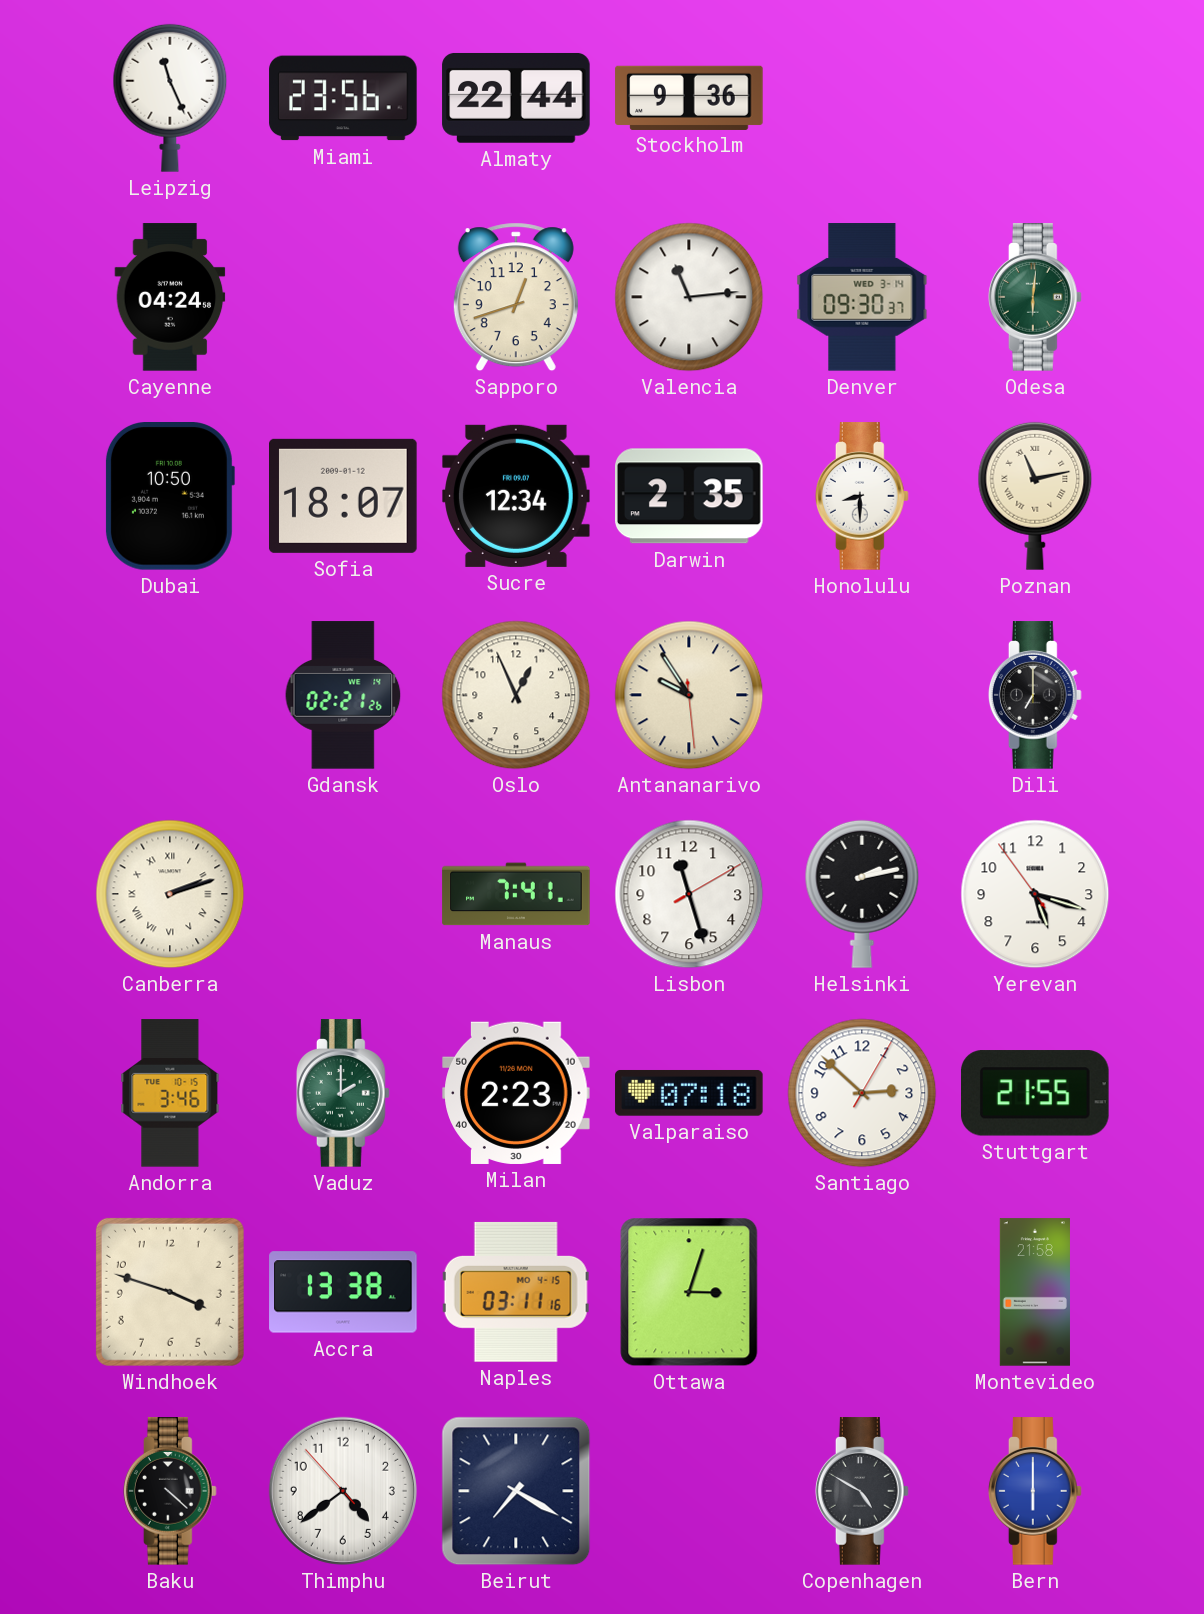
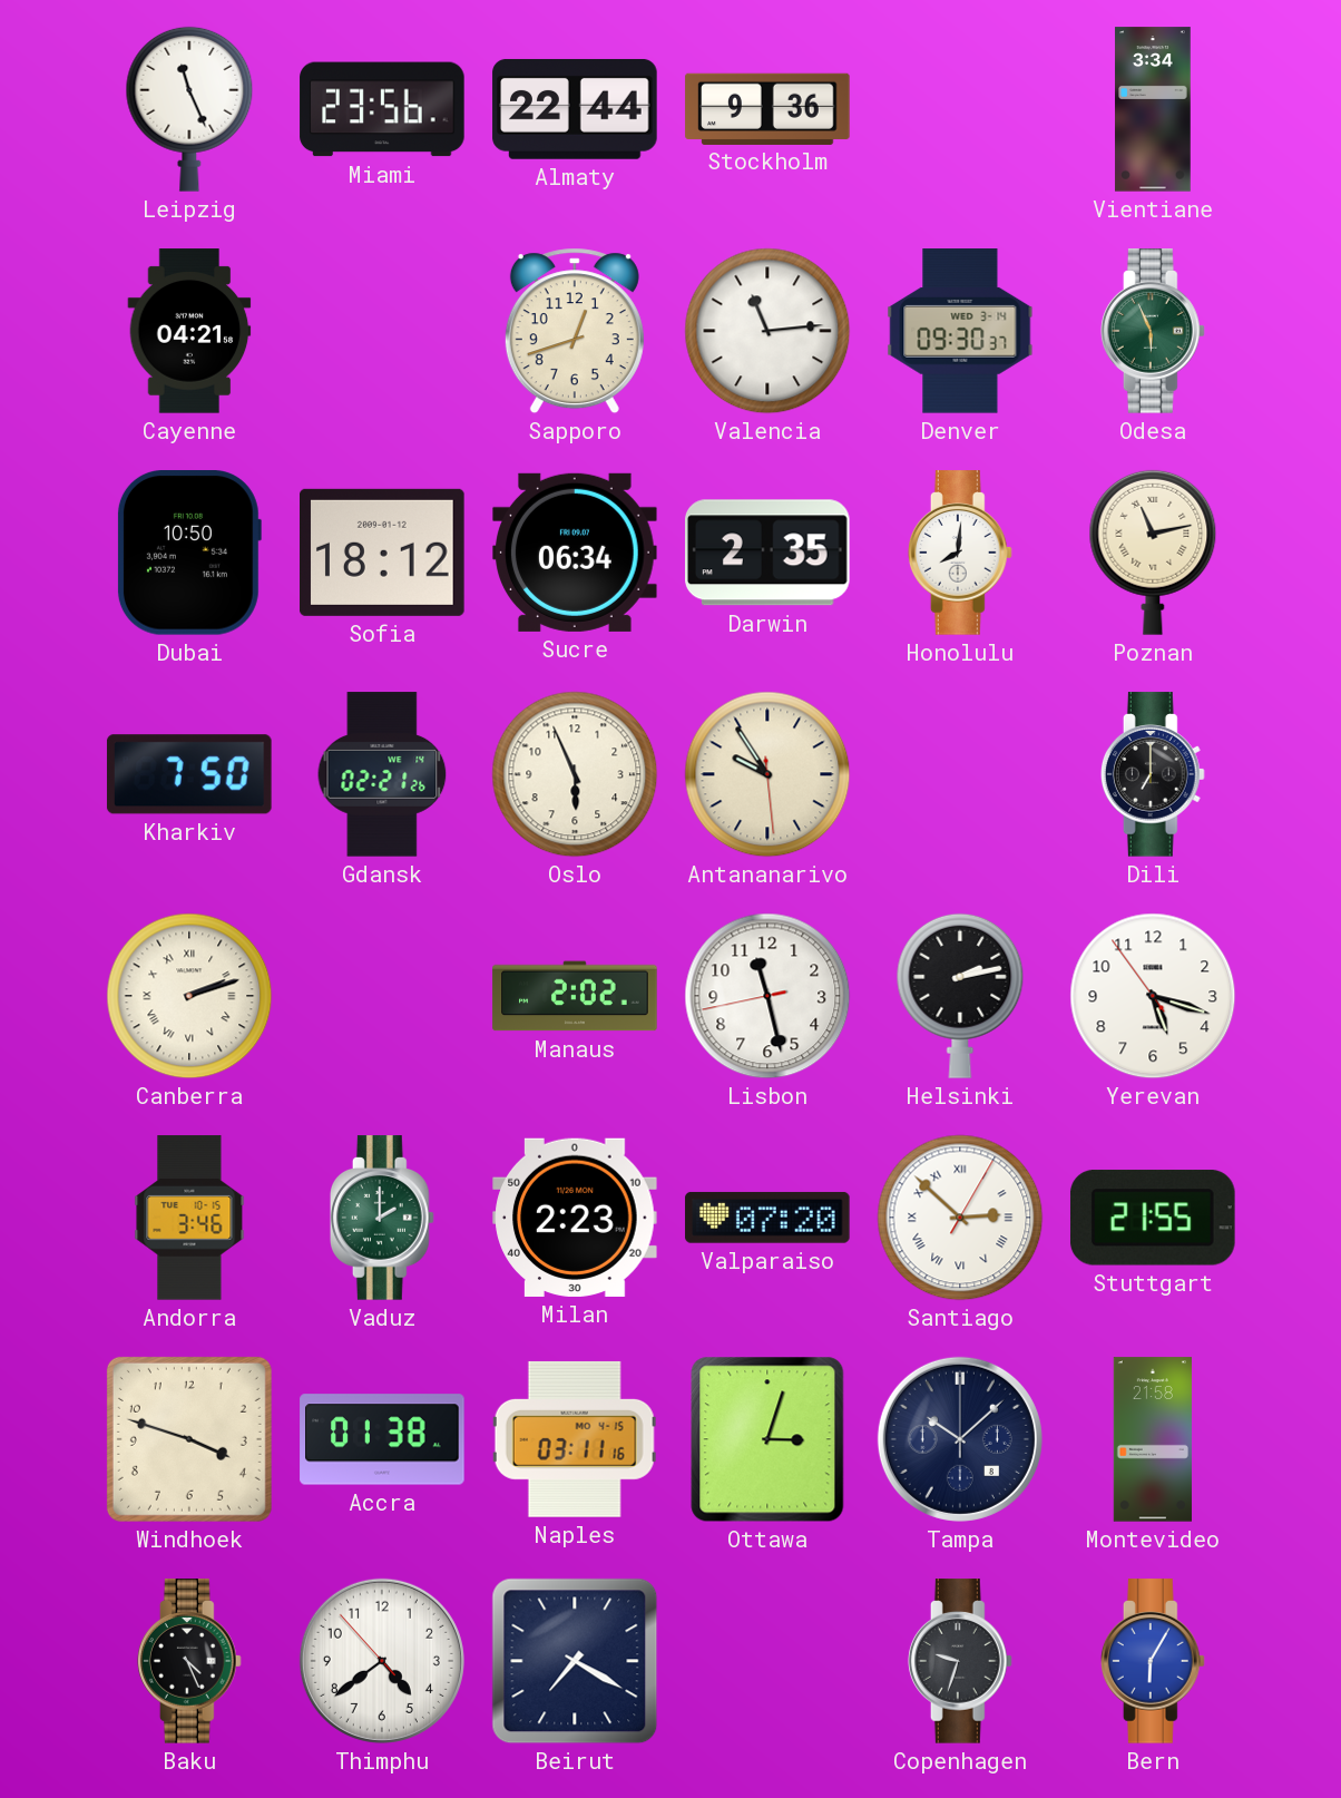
Vientiane: none -> 3:34 (1153, 109)
Cayenne: 04:24 -> 04:21 (189, 331)
Odesa: 6:01 -> 5:56 (1153, 331)
Sofia: 18:07 -> 18:12 (382, 553)
Sucre: 12:34 -> 06:34 (575, 553)
Honolulu: 8:30 -> 8:01 (960, 553)
Kharkiv: none -> 7:50 (189, 774)
Oslo: 12:56 -> 5:56 (575, 774)
Manaus: 7:41 -> 2:02 (575, 996)
Lisbon: 11:27:10 -> 11:27:43 (767, 996)
Valparaiso: 07:18 -> 07:20 (767, 1218)
Santiago numerals: Arabic -> Roman (960, 1218)
Accra: 13:38 -> 01:38 (382, 1439)
Tampa: none -> 10:08 (960, 1439)
Baku: 4:22 -> 4:26 (189, 1661)
Copenhagen: 4:50 -> 9:33 (960, 1661)
Bern: 6:00 -> 6:05 (1153, 1661)
